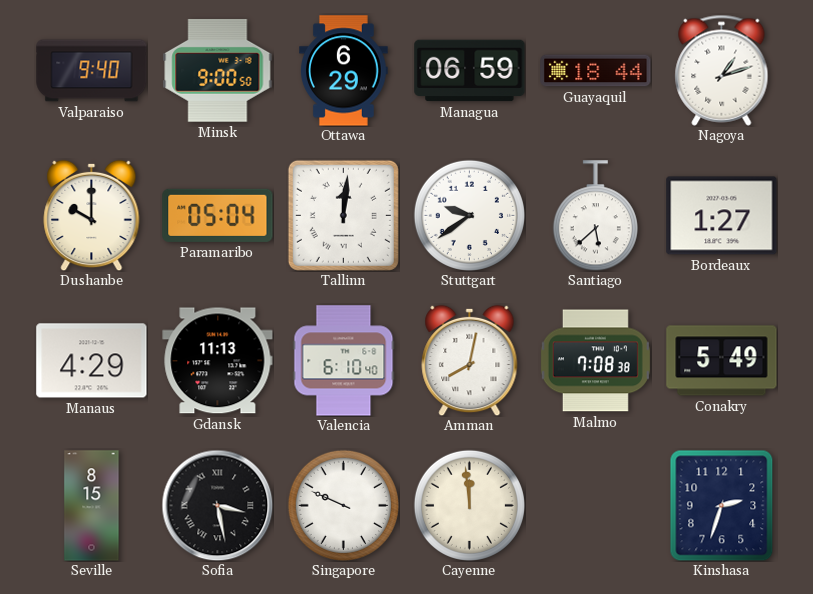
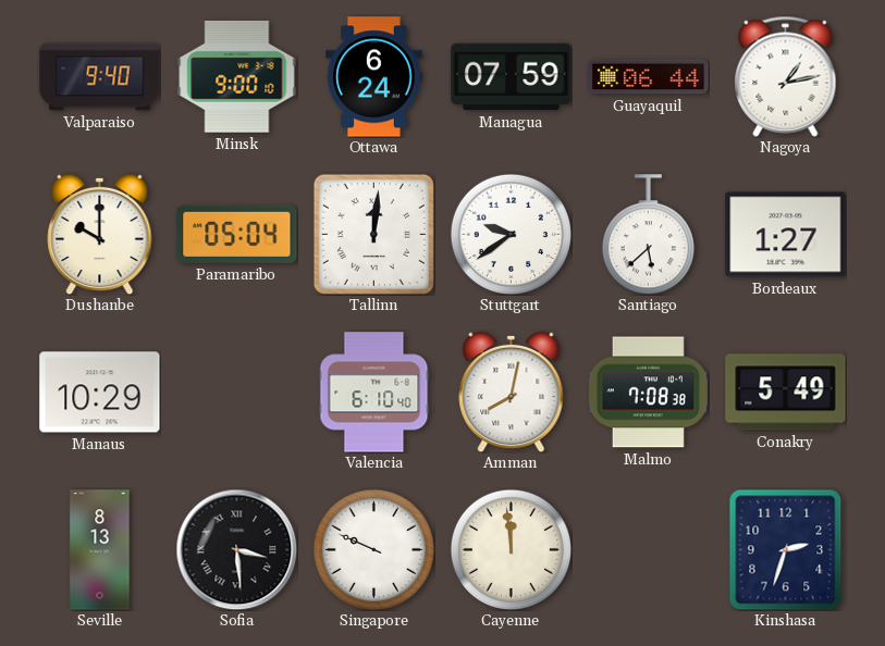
Minsk: 9:00:50 -> 9:00:10 (237, 76)
Ottawa: 6:29 -> 6:24 (374, 77)
Managua: 06:59 -> 07:59 (512, 77)
Guayaquil: 18:44 -> 06:44 (649, 77)
Nagoya: 1:12 -> 1:13 (786, 76)
Manaus: 4:29 -> 10:29 (100, 393)
Gdansk: 11:13 -> none (218, 361)
Seville: 8:15 -> 8:13 (100, 550)
Sofia: 3:28 -> 3:29 (236, 549)
